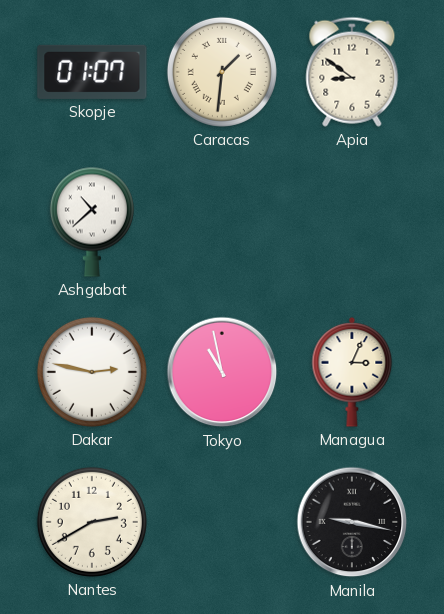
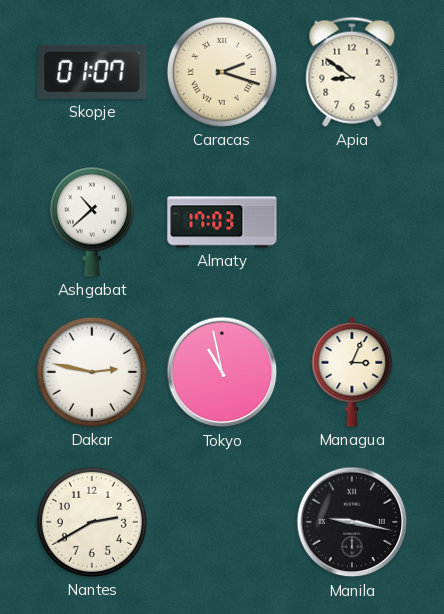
Caracas: 1:31 -> 2:18 (222, 72)
Almaty: none -> 17:03 (222, 222)
